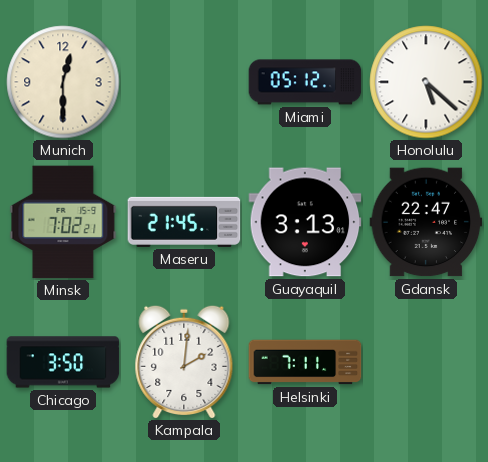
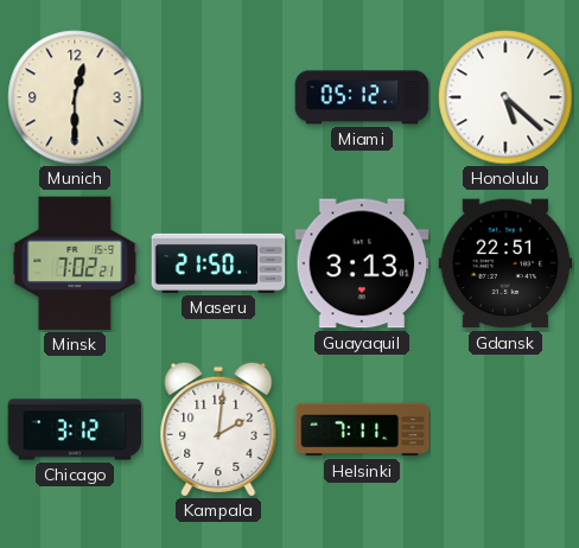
Maseru: 21:45 -> 21:50 (218, 263)
Gdansk: 22:47 -> 22:51 (505, 263)
Chicago: 3:50 -> 3:12 (75, 429)
